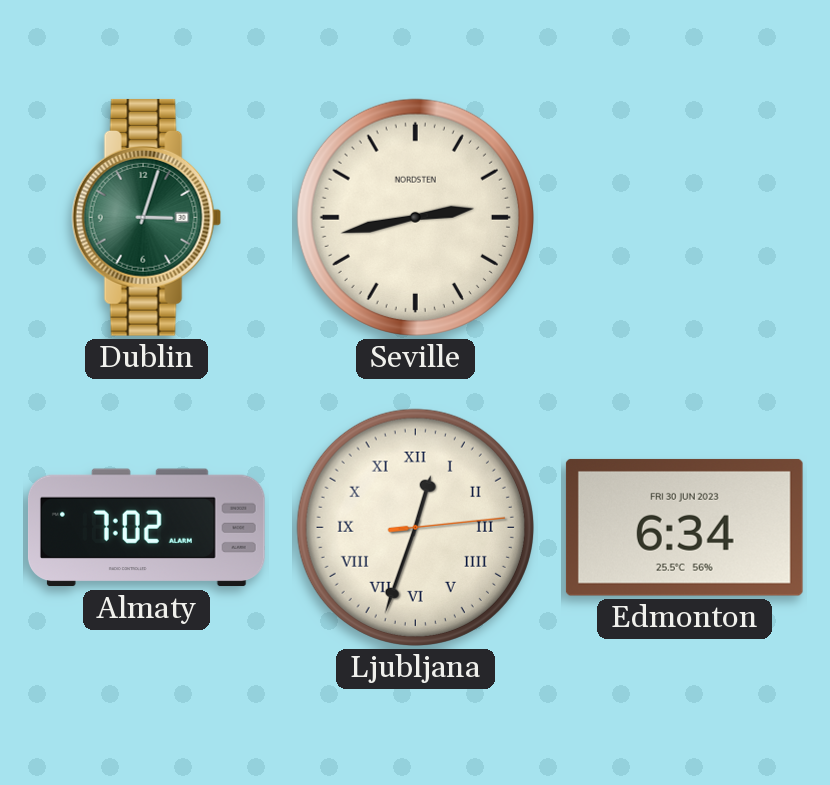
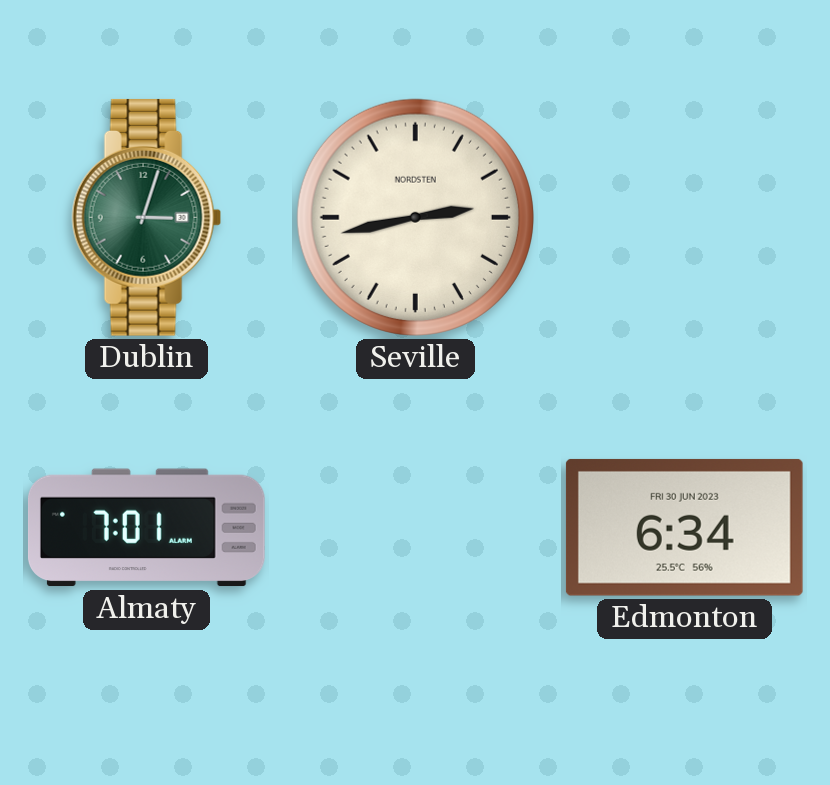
Almaty: 7:02 -> 7:01 (146, 528)
Ljubljana: 12:33 -> none (415, 527)
